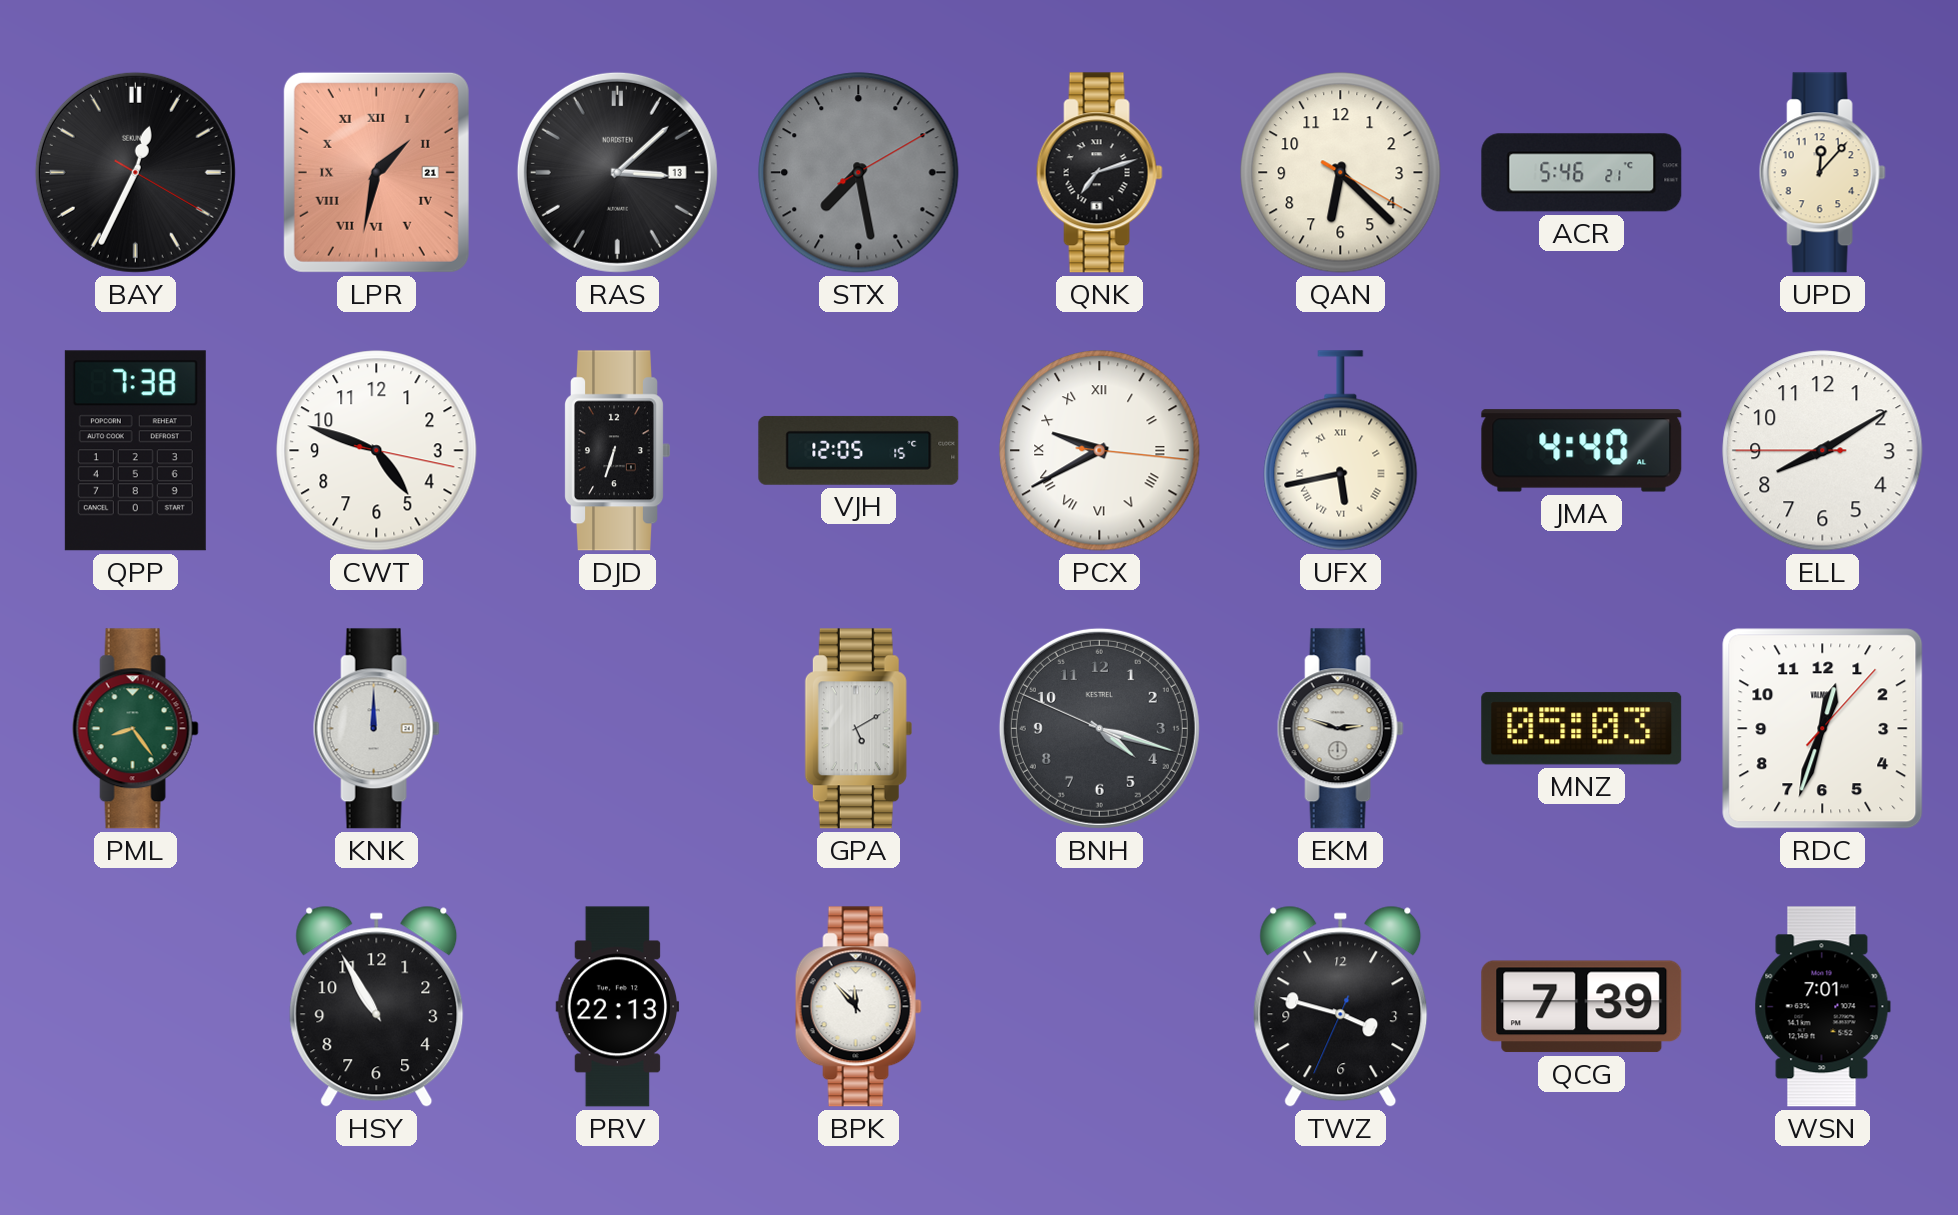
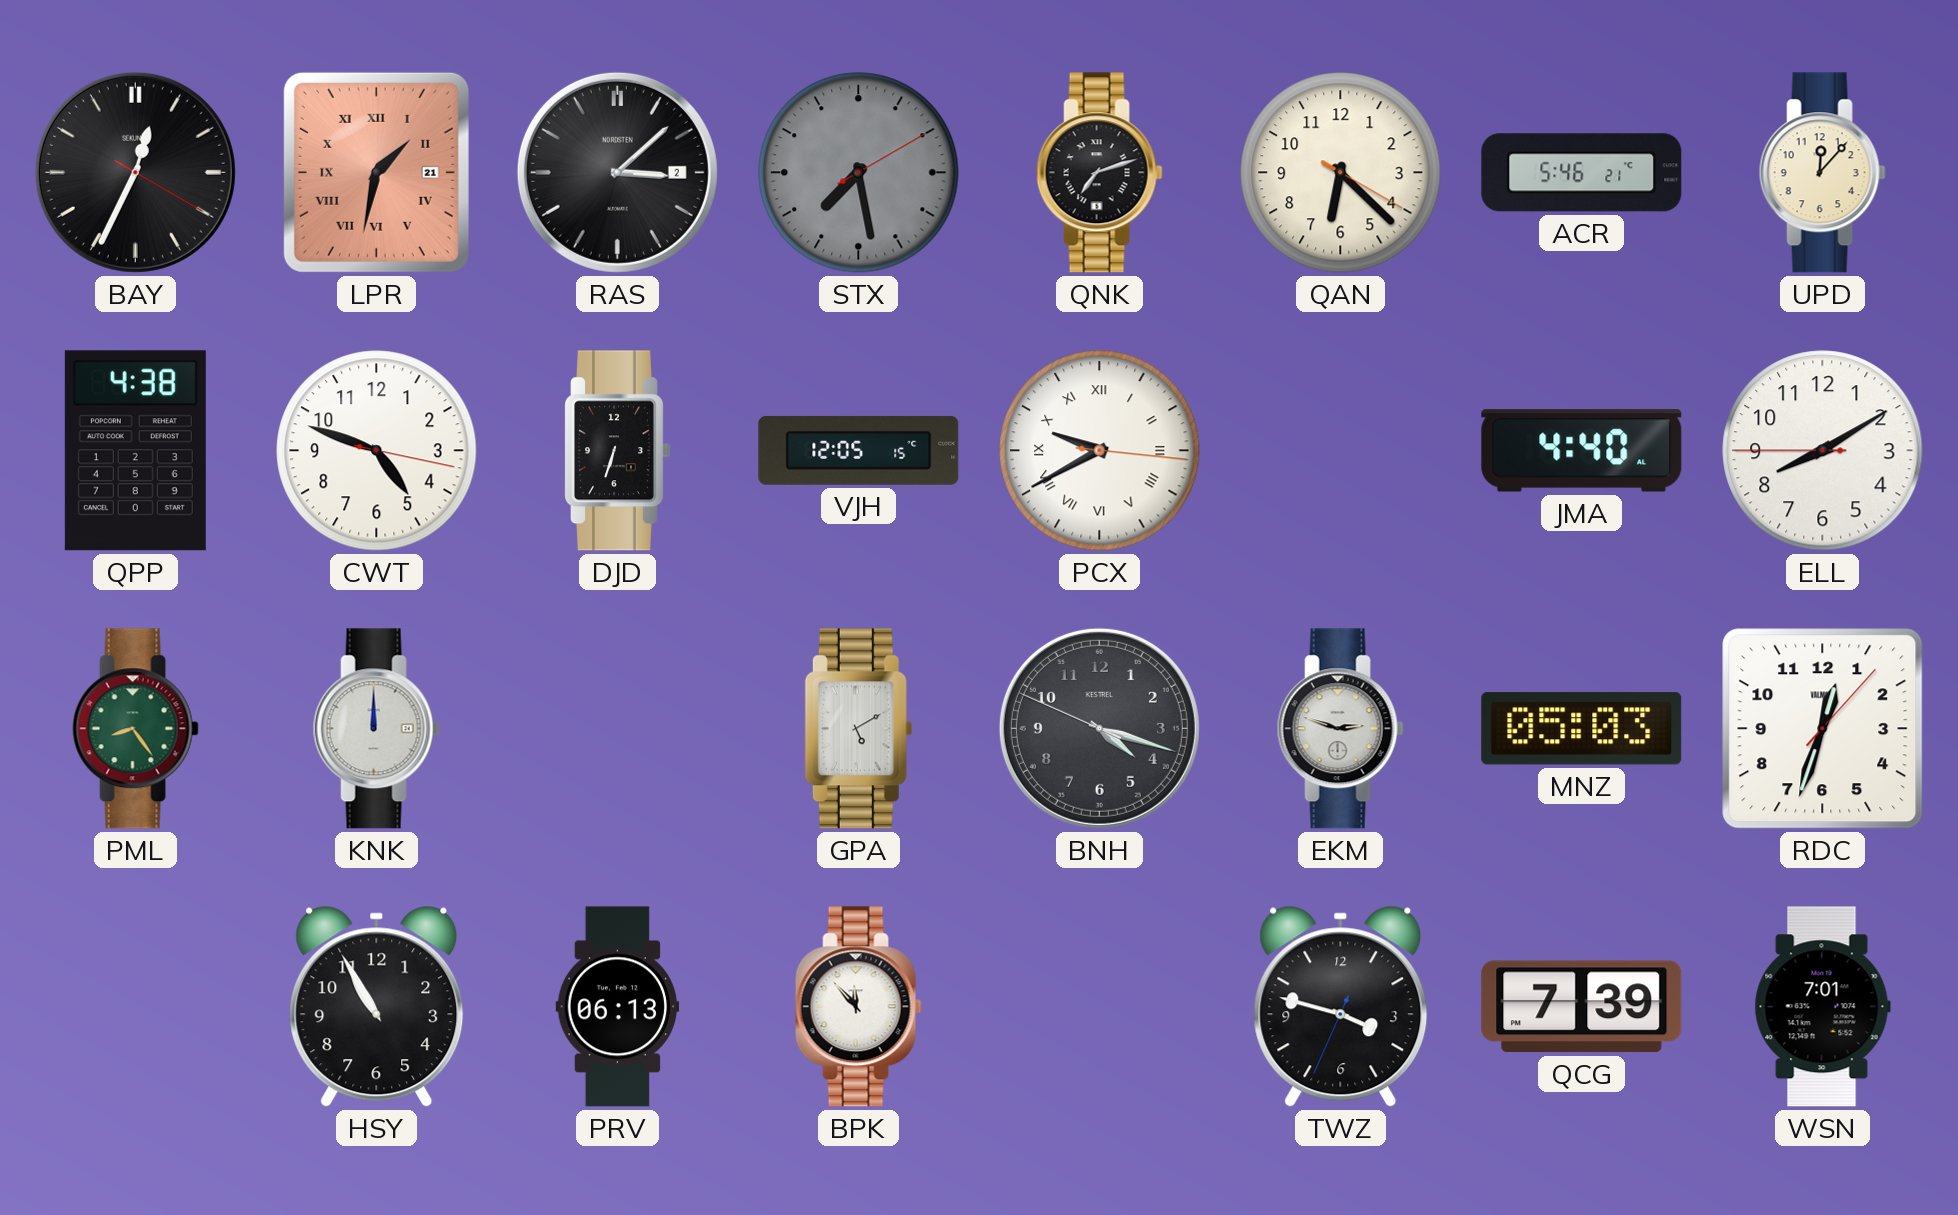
RAS date: 13 -> 2 (617, 172)
QPP: 7:38 -> 4:38 (135, 451)
UFX: 5:43 -> none (1341, 451)
PRV: 22:13 -> 06:13 (618, 1007)
